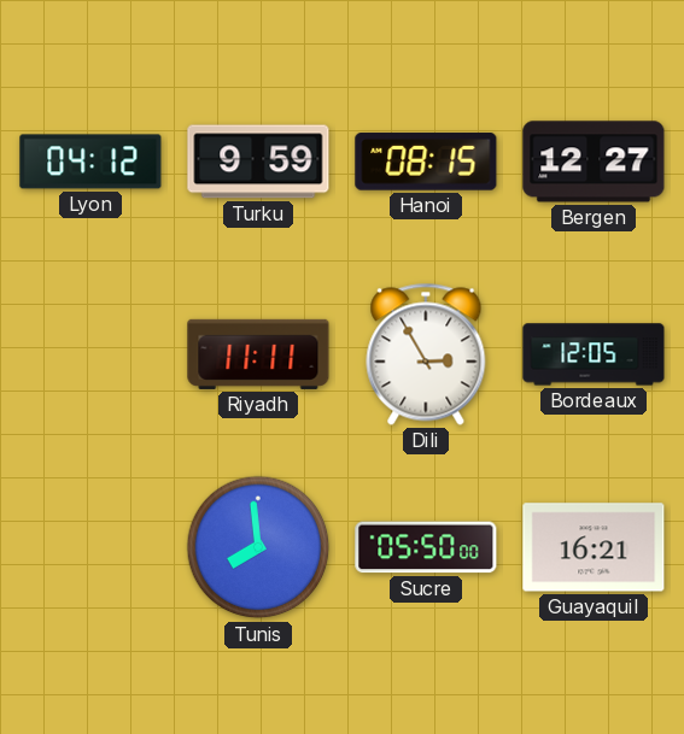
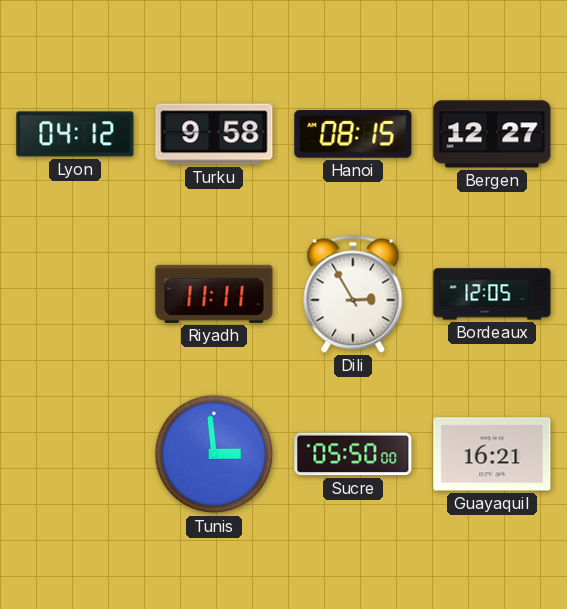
Turku: 9:59 -> 9:58 (214, 134)
Tunis: 7:59 -> 2:59 (214, 454)
